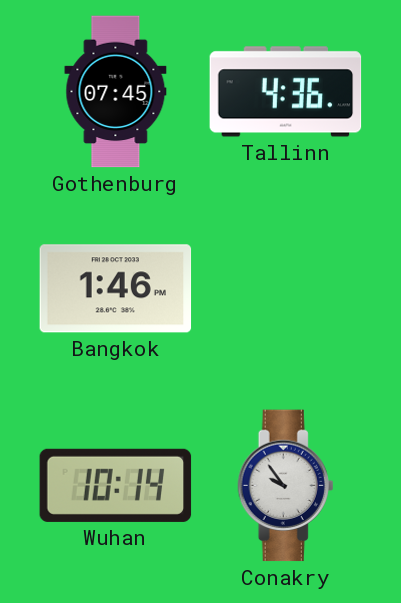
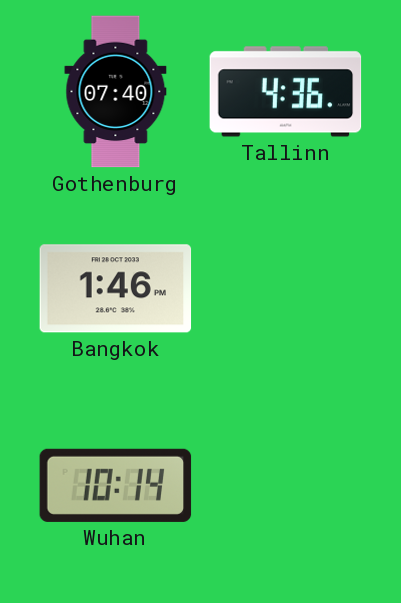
Gothenburg: 07:45 -> 07:40 (116, 92)
Conakry: 9:54 -> none (286, 486)
